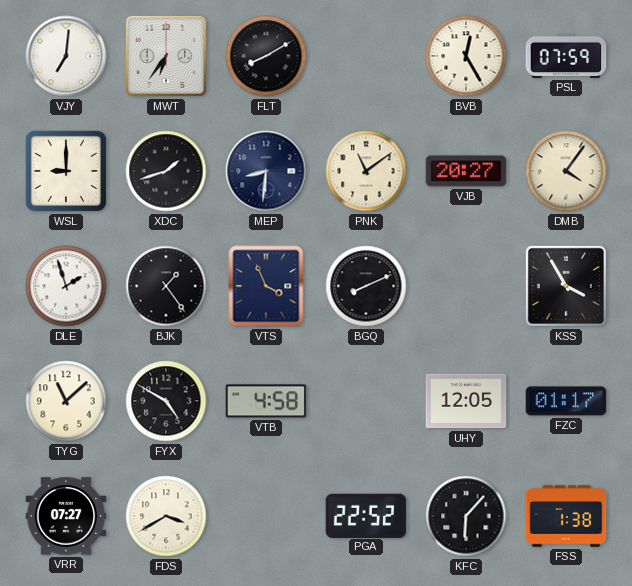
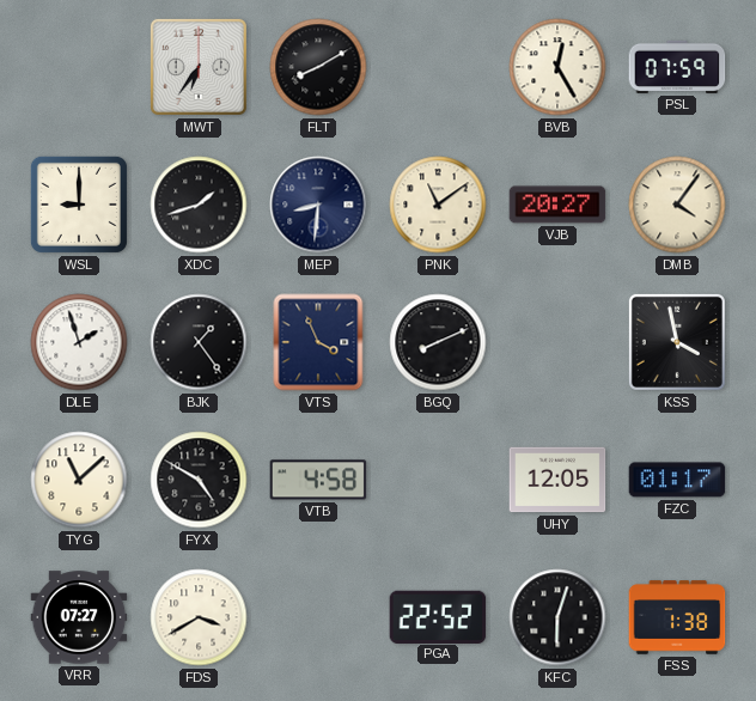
VJY: 7:01 -> none (66, 56)
KSS: 3:55 -> 3:58 (677, 342)
KFC: 6:07 -> 6:03 (557, 617)
